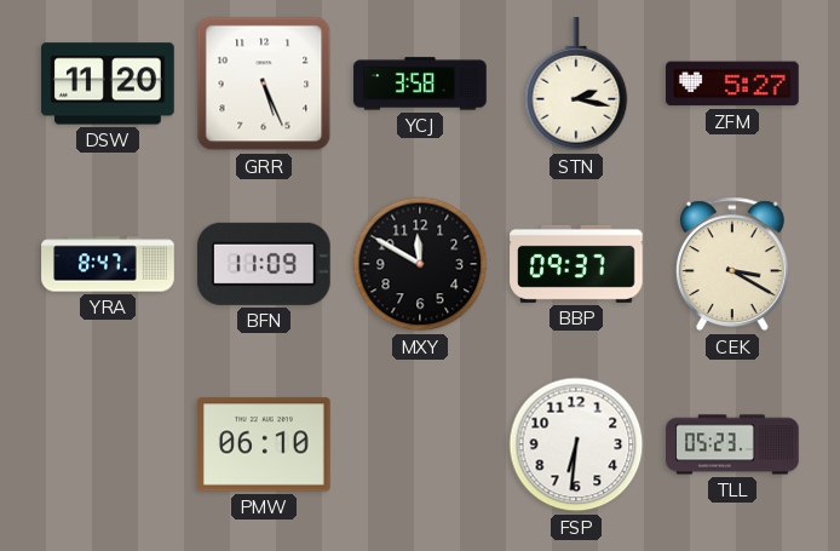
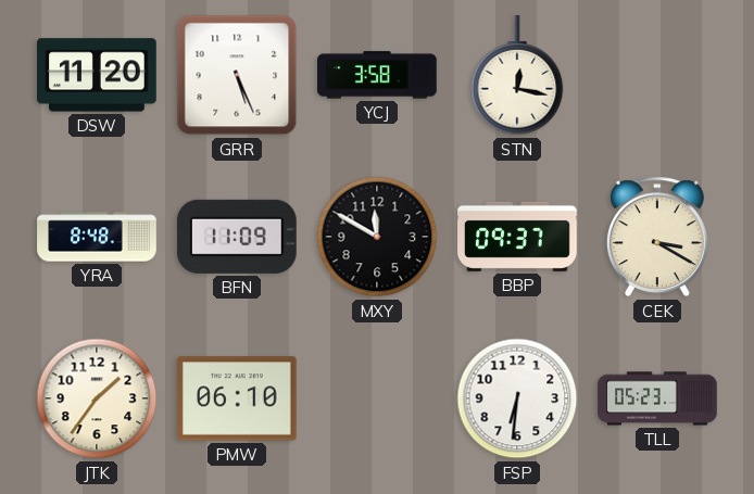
STN: 2:17 -> 12:17 (517, 76)
ZFM: 5:27 -> none (732, 84)
YRA: 8:47 -> 8:48 (97, 237)
JTK: none -> 1:36 (97, 398)
